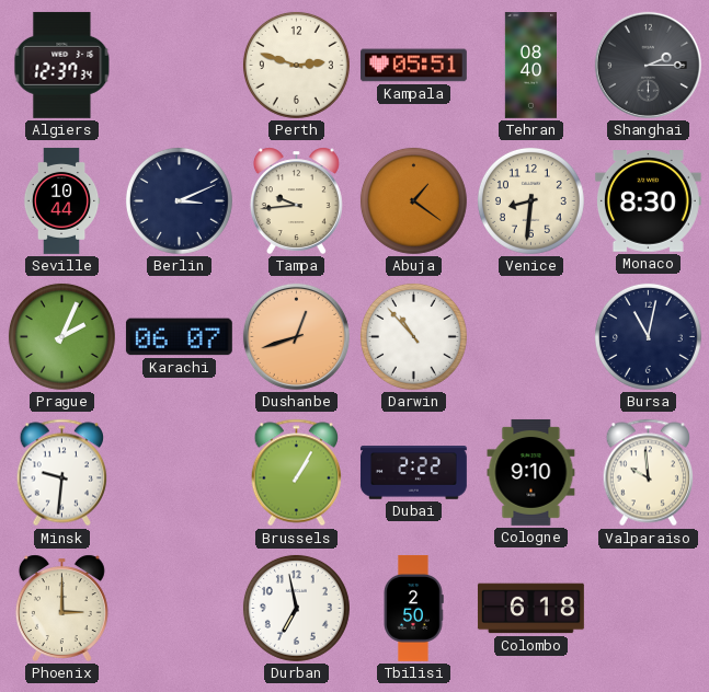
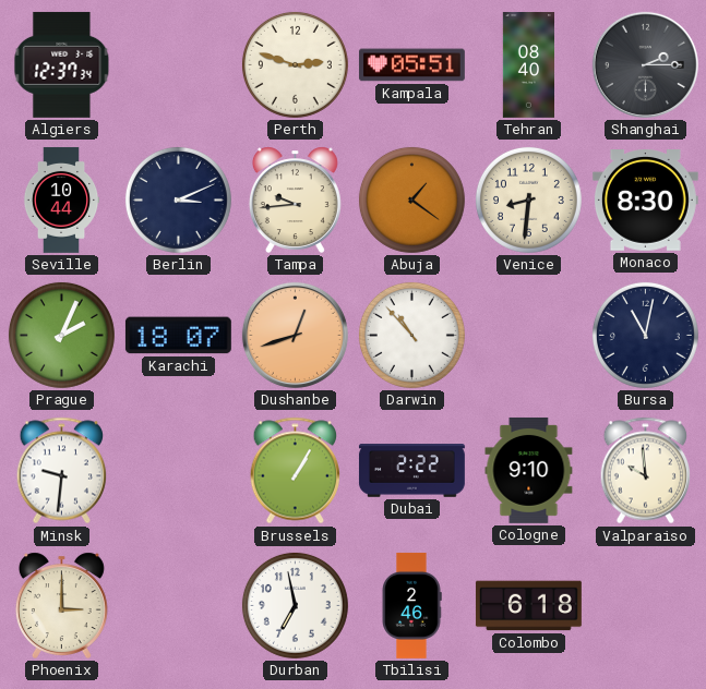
Karachi: 06:07 -> 18:07 (178, 336)
Tbilisi: 2:50 -> 2:46 (411, 605)
